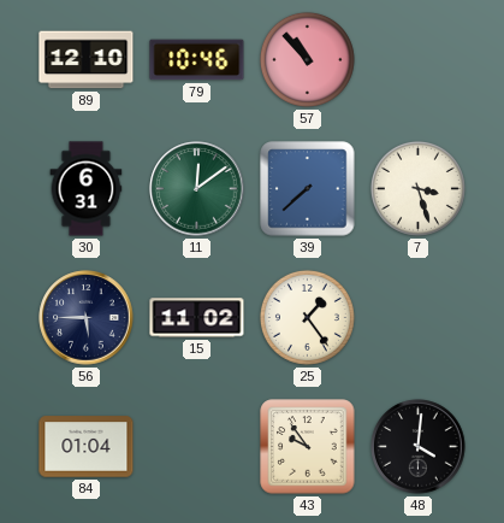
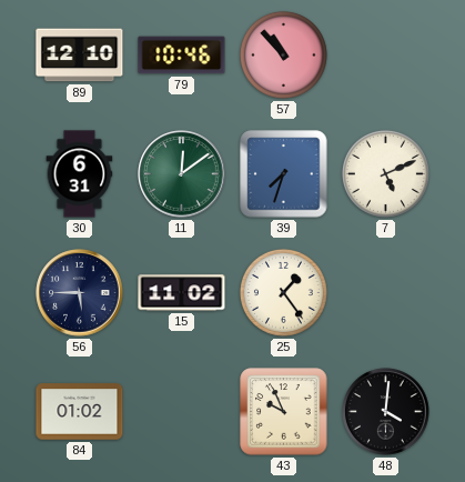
39: 7:38 -> 7:33 (284, 174)
7: 3:27 -> 5:11 (385, 173)
84: 01:04 -> 01:02 (80, 412)
43: 9:54 -> 9:56 (284, 412)
